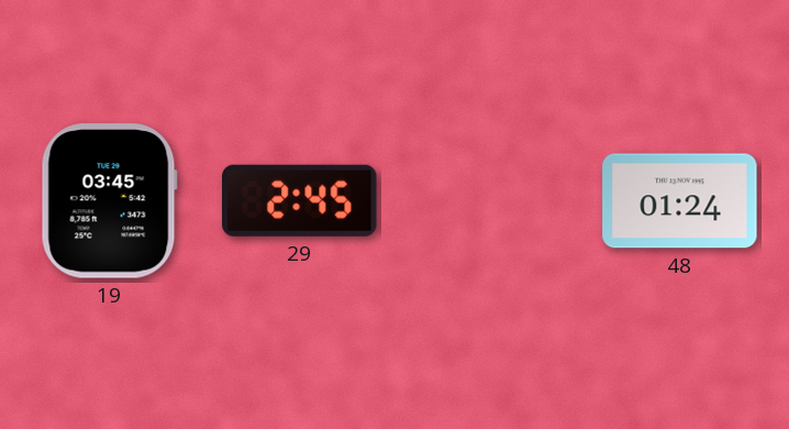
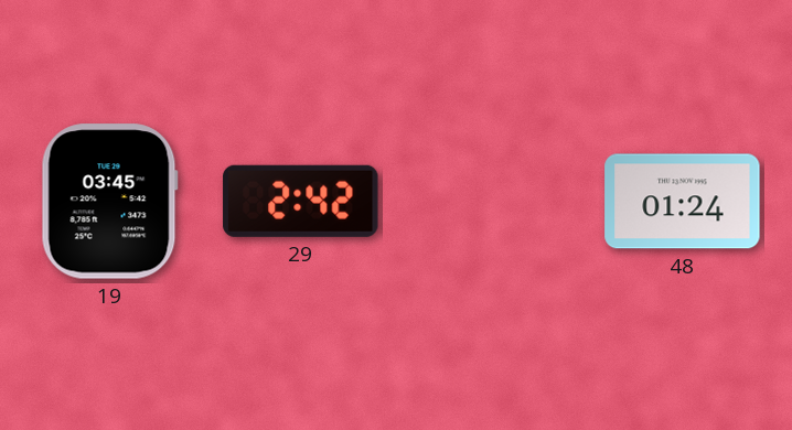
29: 2:45 -> 2:42 (301, 201)
